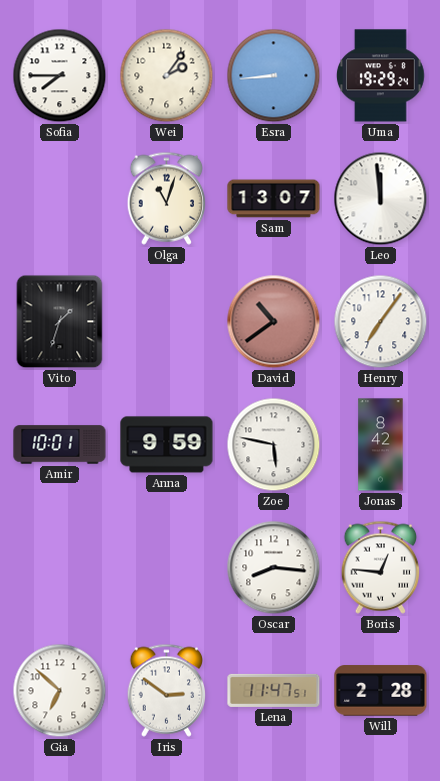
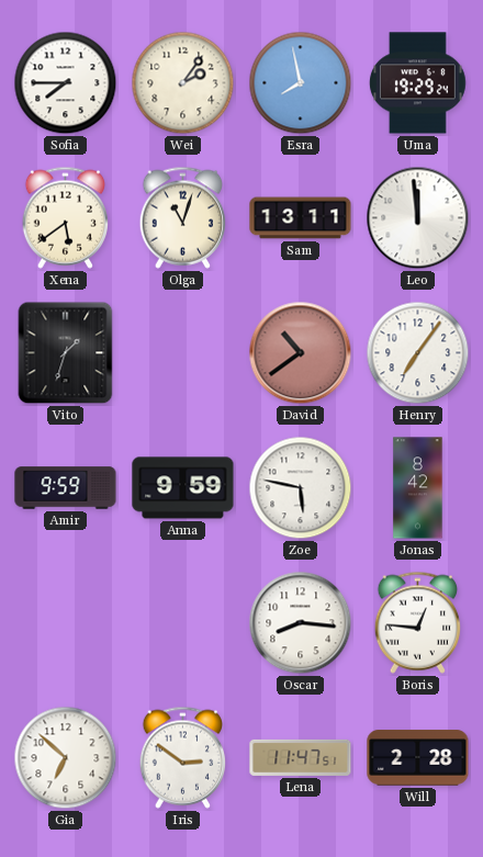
Esra: 8:44 -> 7:58 (301, 83)
Xena: none -> 5:39 (65, 217)
Sam: 13:07 -> 13:11 (301, 218)
Amir: 10:01 -> 9:59 (66, 488)
